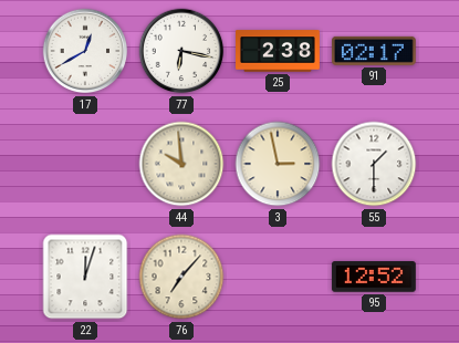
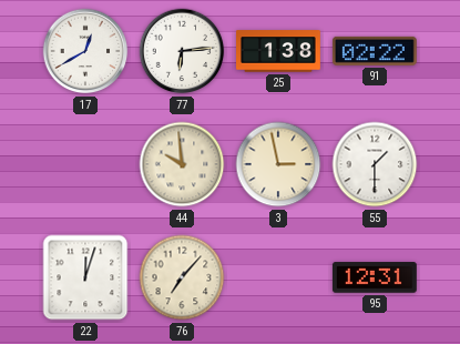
77: 6:17 -> 6:14 (182, 51)
25: 2:38 -> 1:38 (279, 51)
91: 02:17 -> 02:22 (375, 51)
95: 12:52 -> 12:31 (375, 277)
